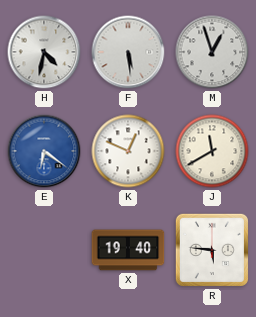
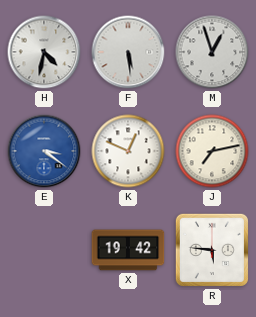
E: 6:21 -> 3:21 (44, 151)
J: 11:40 -> 7:13 (212, 151)
X: 19:40 -> 19:42 (128, 250)
